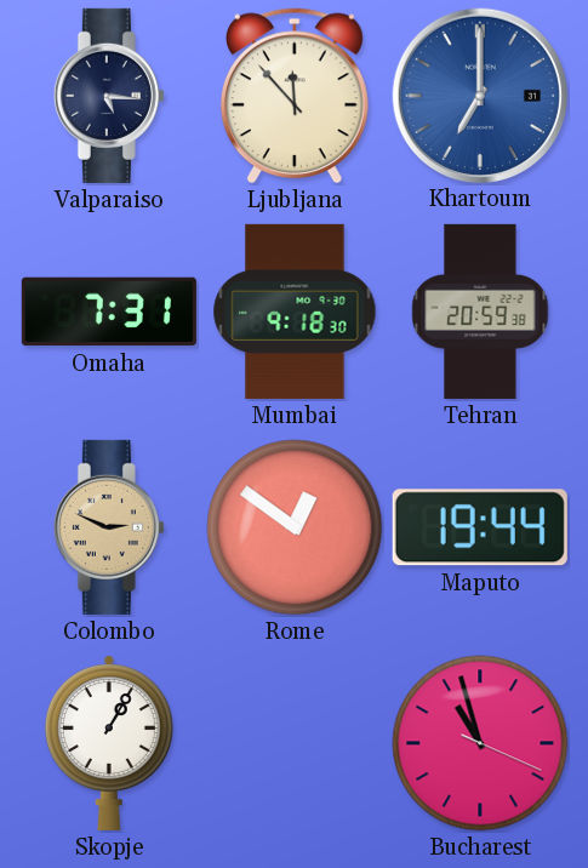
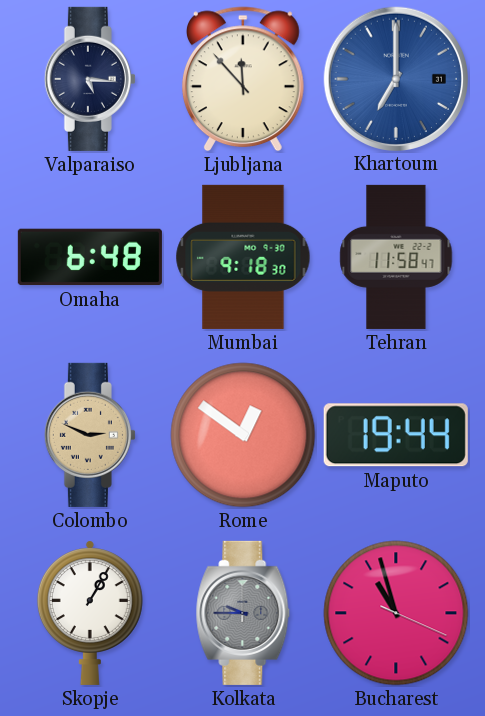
Omaha: 7:31 -> 6:48 (90, 257)
Tehran: 20:59 -> 11:58 (396, 257)
Kolkata: none -> 9:45 (243, 613)
